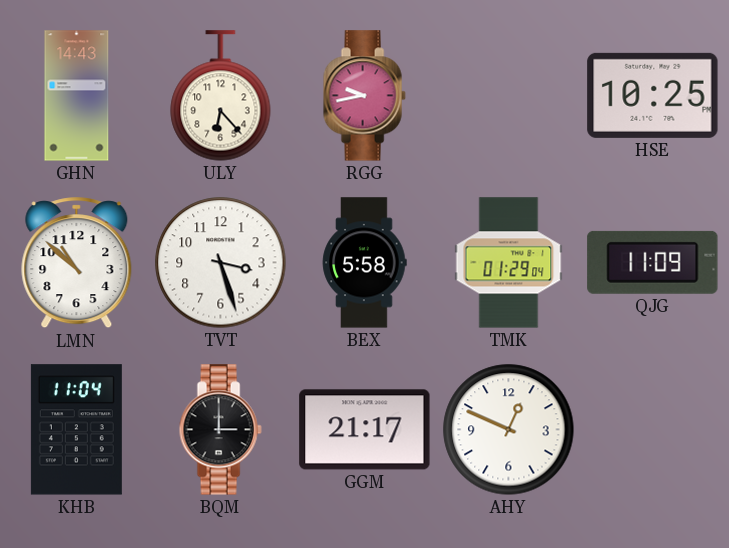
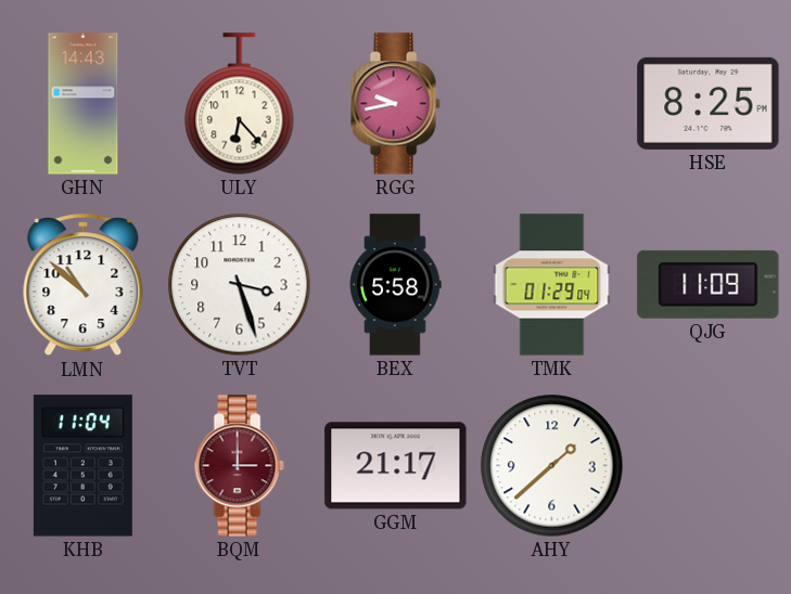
HSE: 10:25 -> 8:25 (709, 103)
BQM dial: black -> burgundy (239, 466)
AHY: 12:49 -> 1:38 (552, 466)
